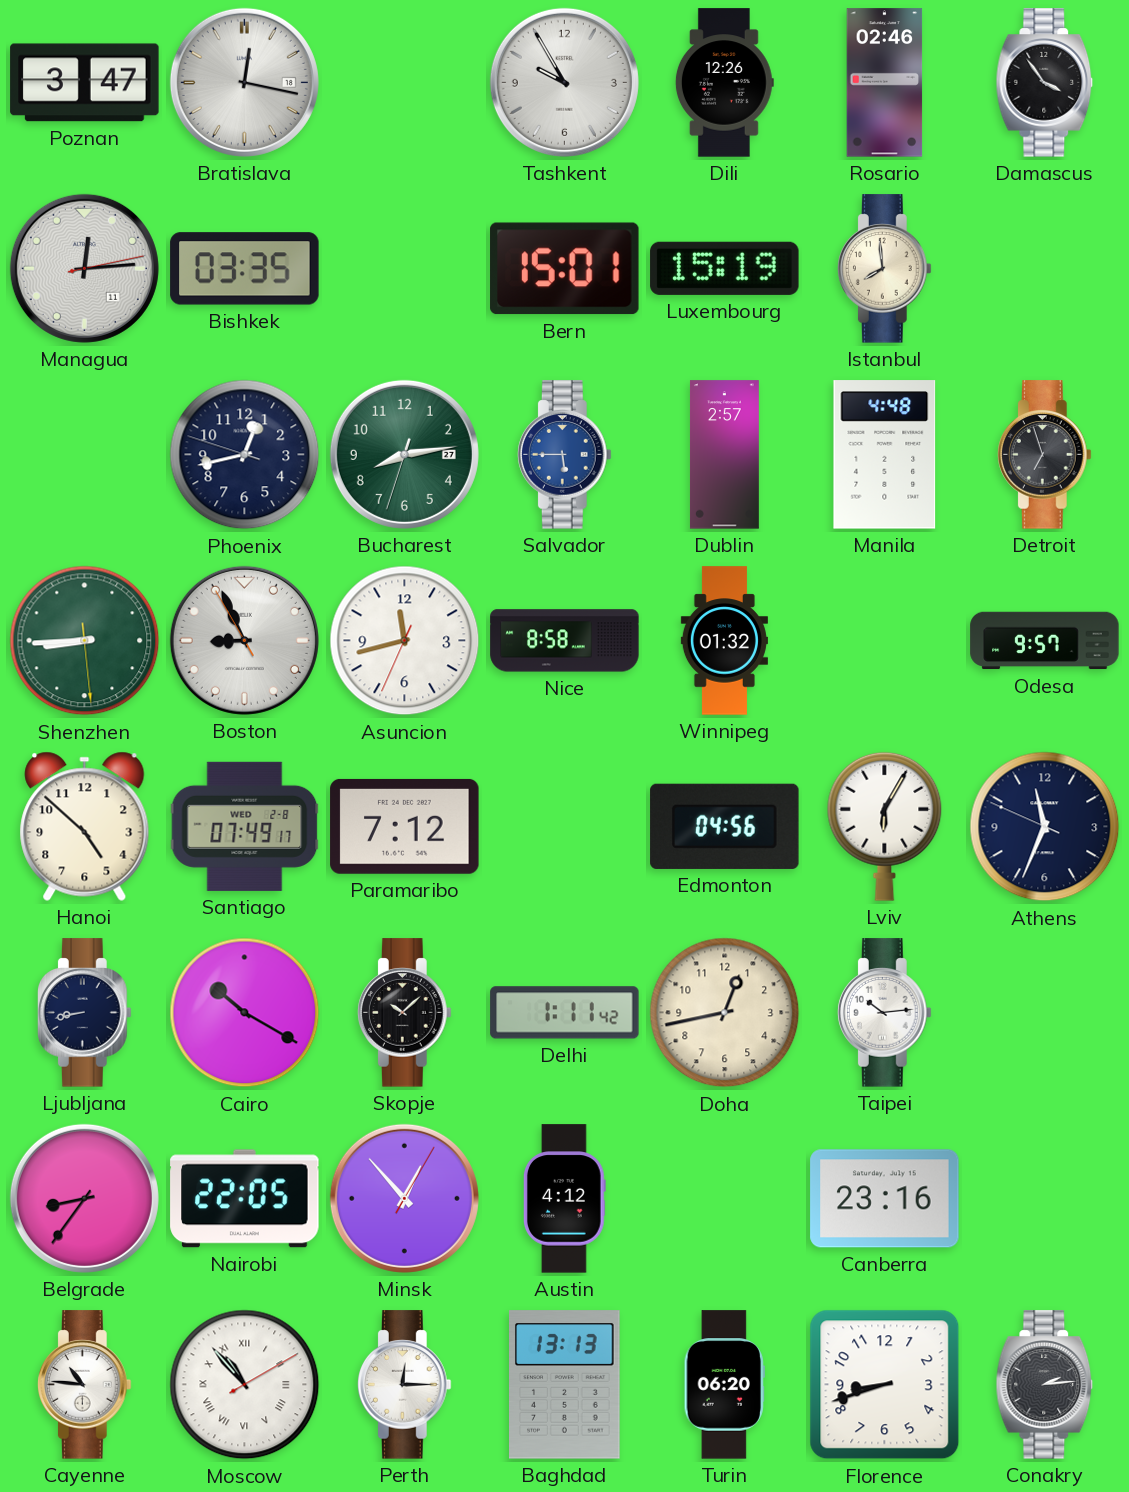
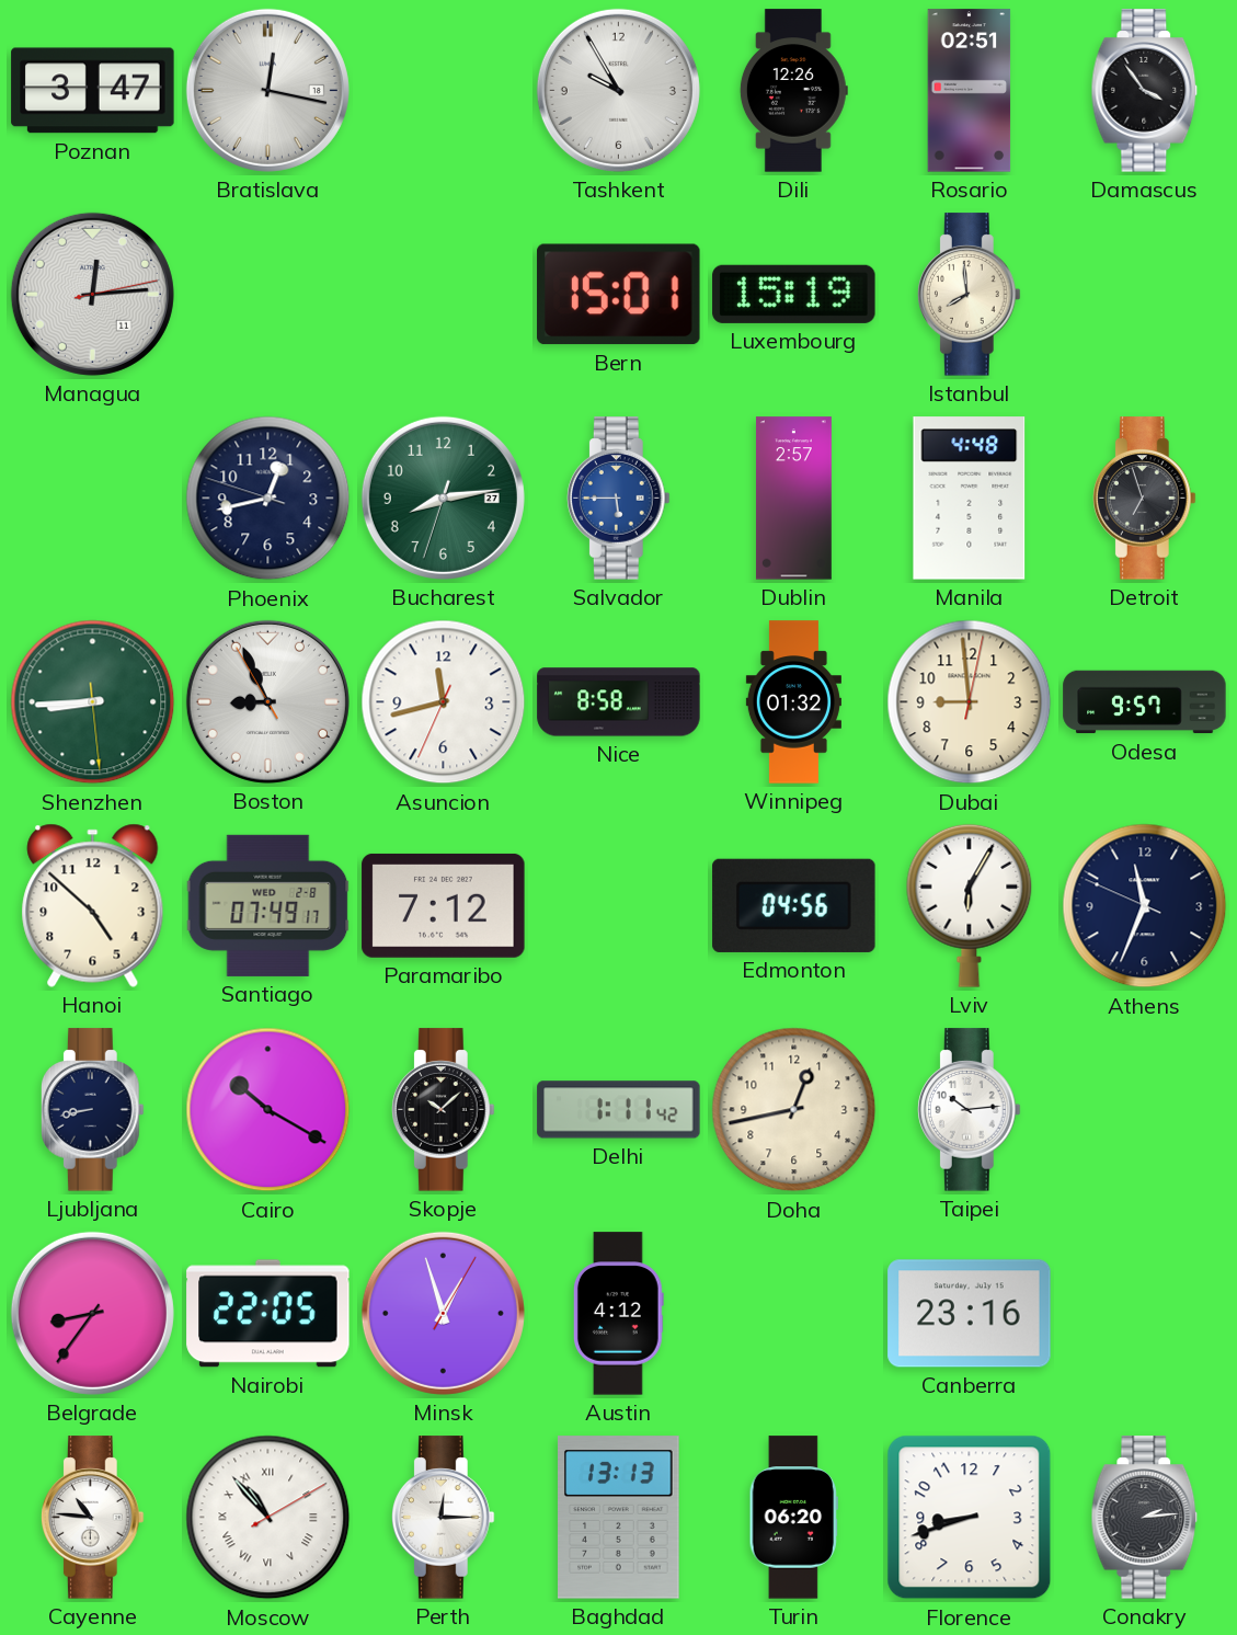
Rosario: 02:46 -> 02:51 (970, 91)
Bishkek: 03:35 -> none (245, 269)
Dubai: none -> 8:59 (970, 702)
Minsk: 12:53 -> 12:57 (443, 1313)
